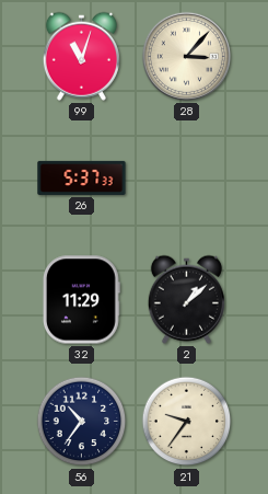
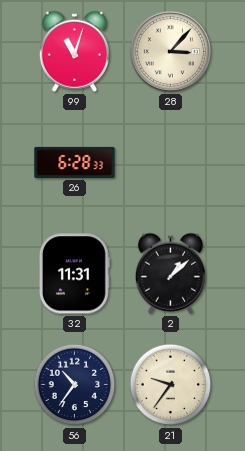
26: 5:37 -> 6:28 (75, 162)
32: 11:29 -> 11:31 (74, 274)
